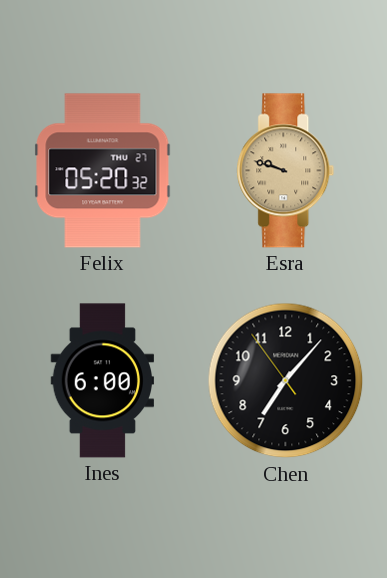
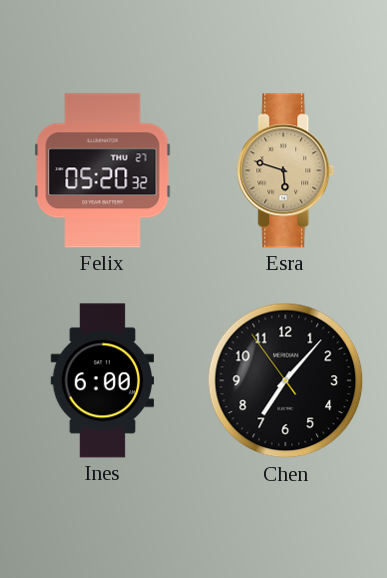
Esra: 9:48 -> 5:48 (286, 171)
